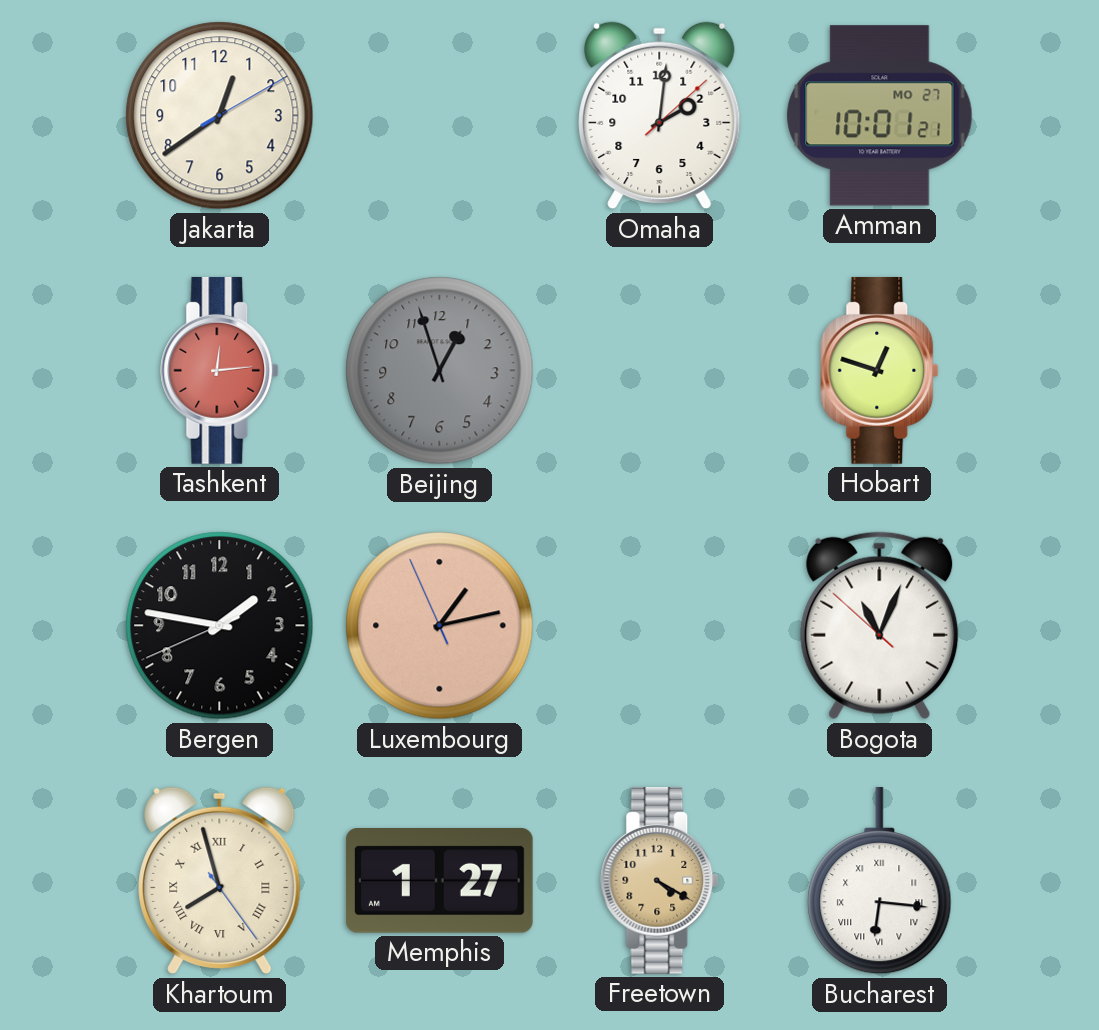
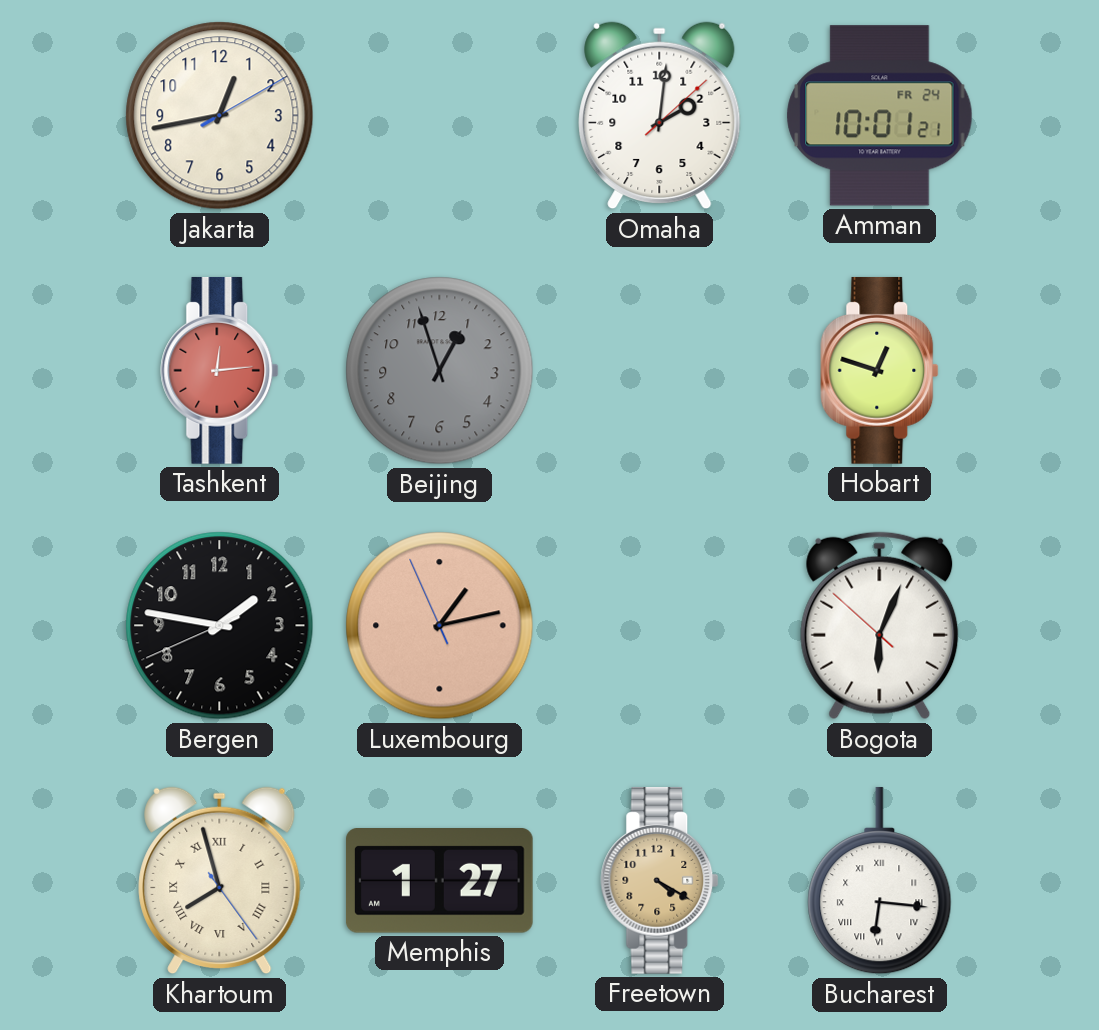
Jakarta: 12:39 -> 12:43 (220, 116)
Amman date: MO 27 -> FR 24 (880, 116)
Bogota: 11:03 -> 6:03 (880, 626)
